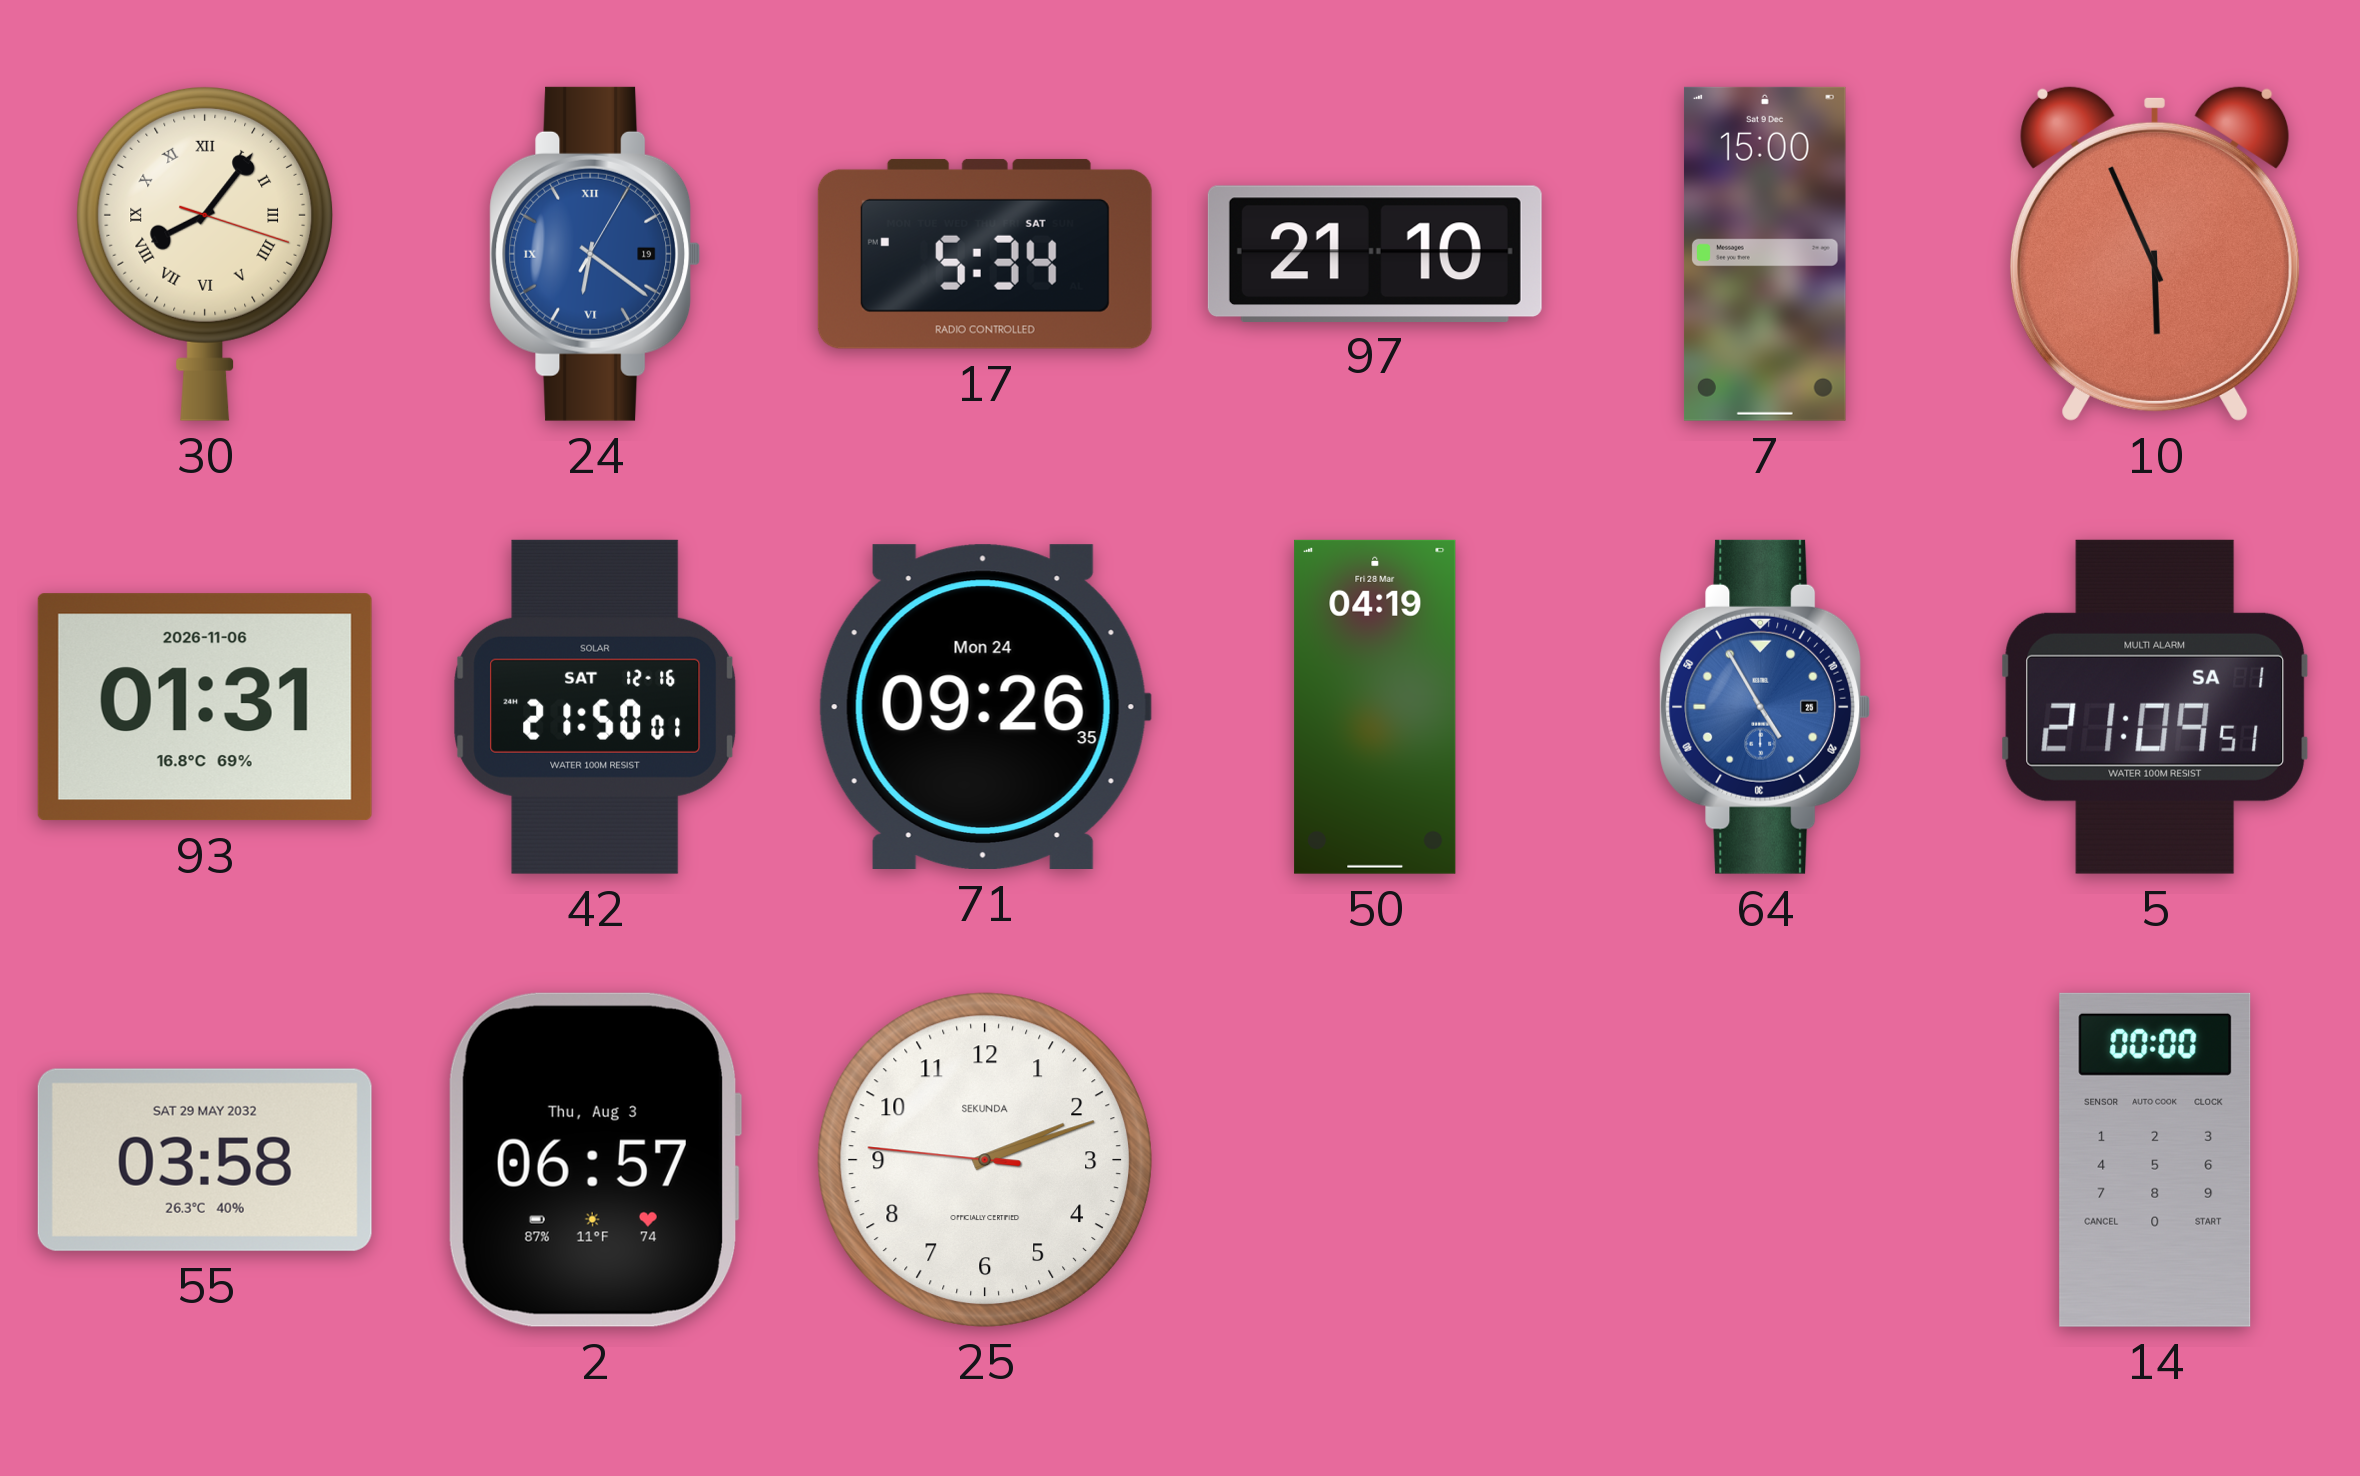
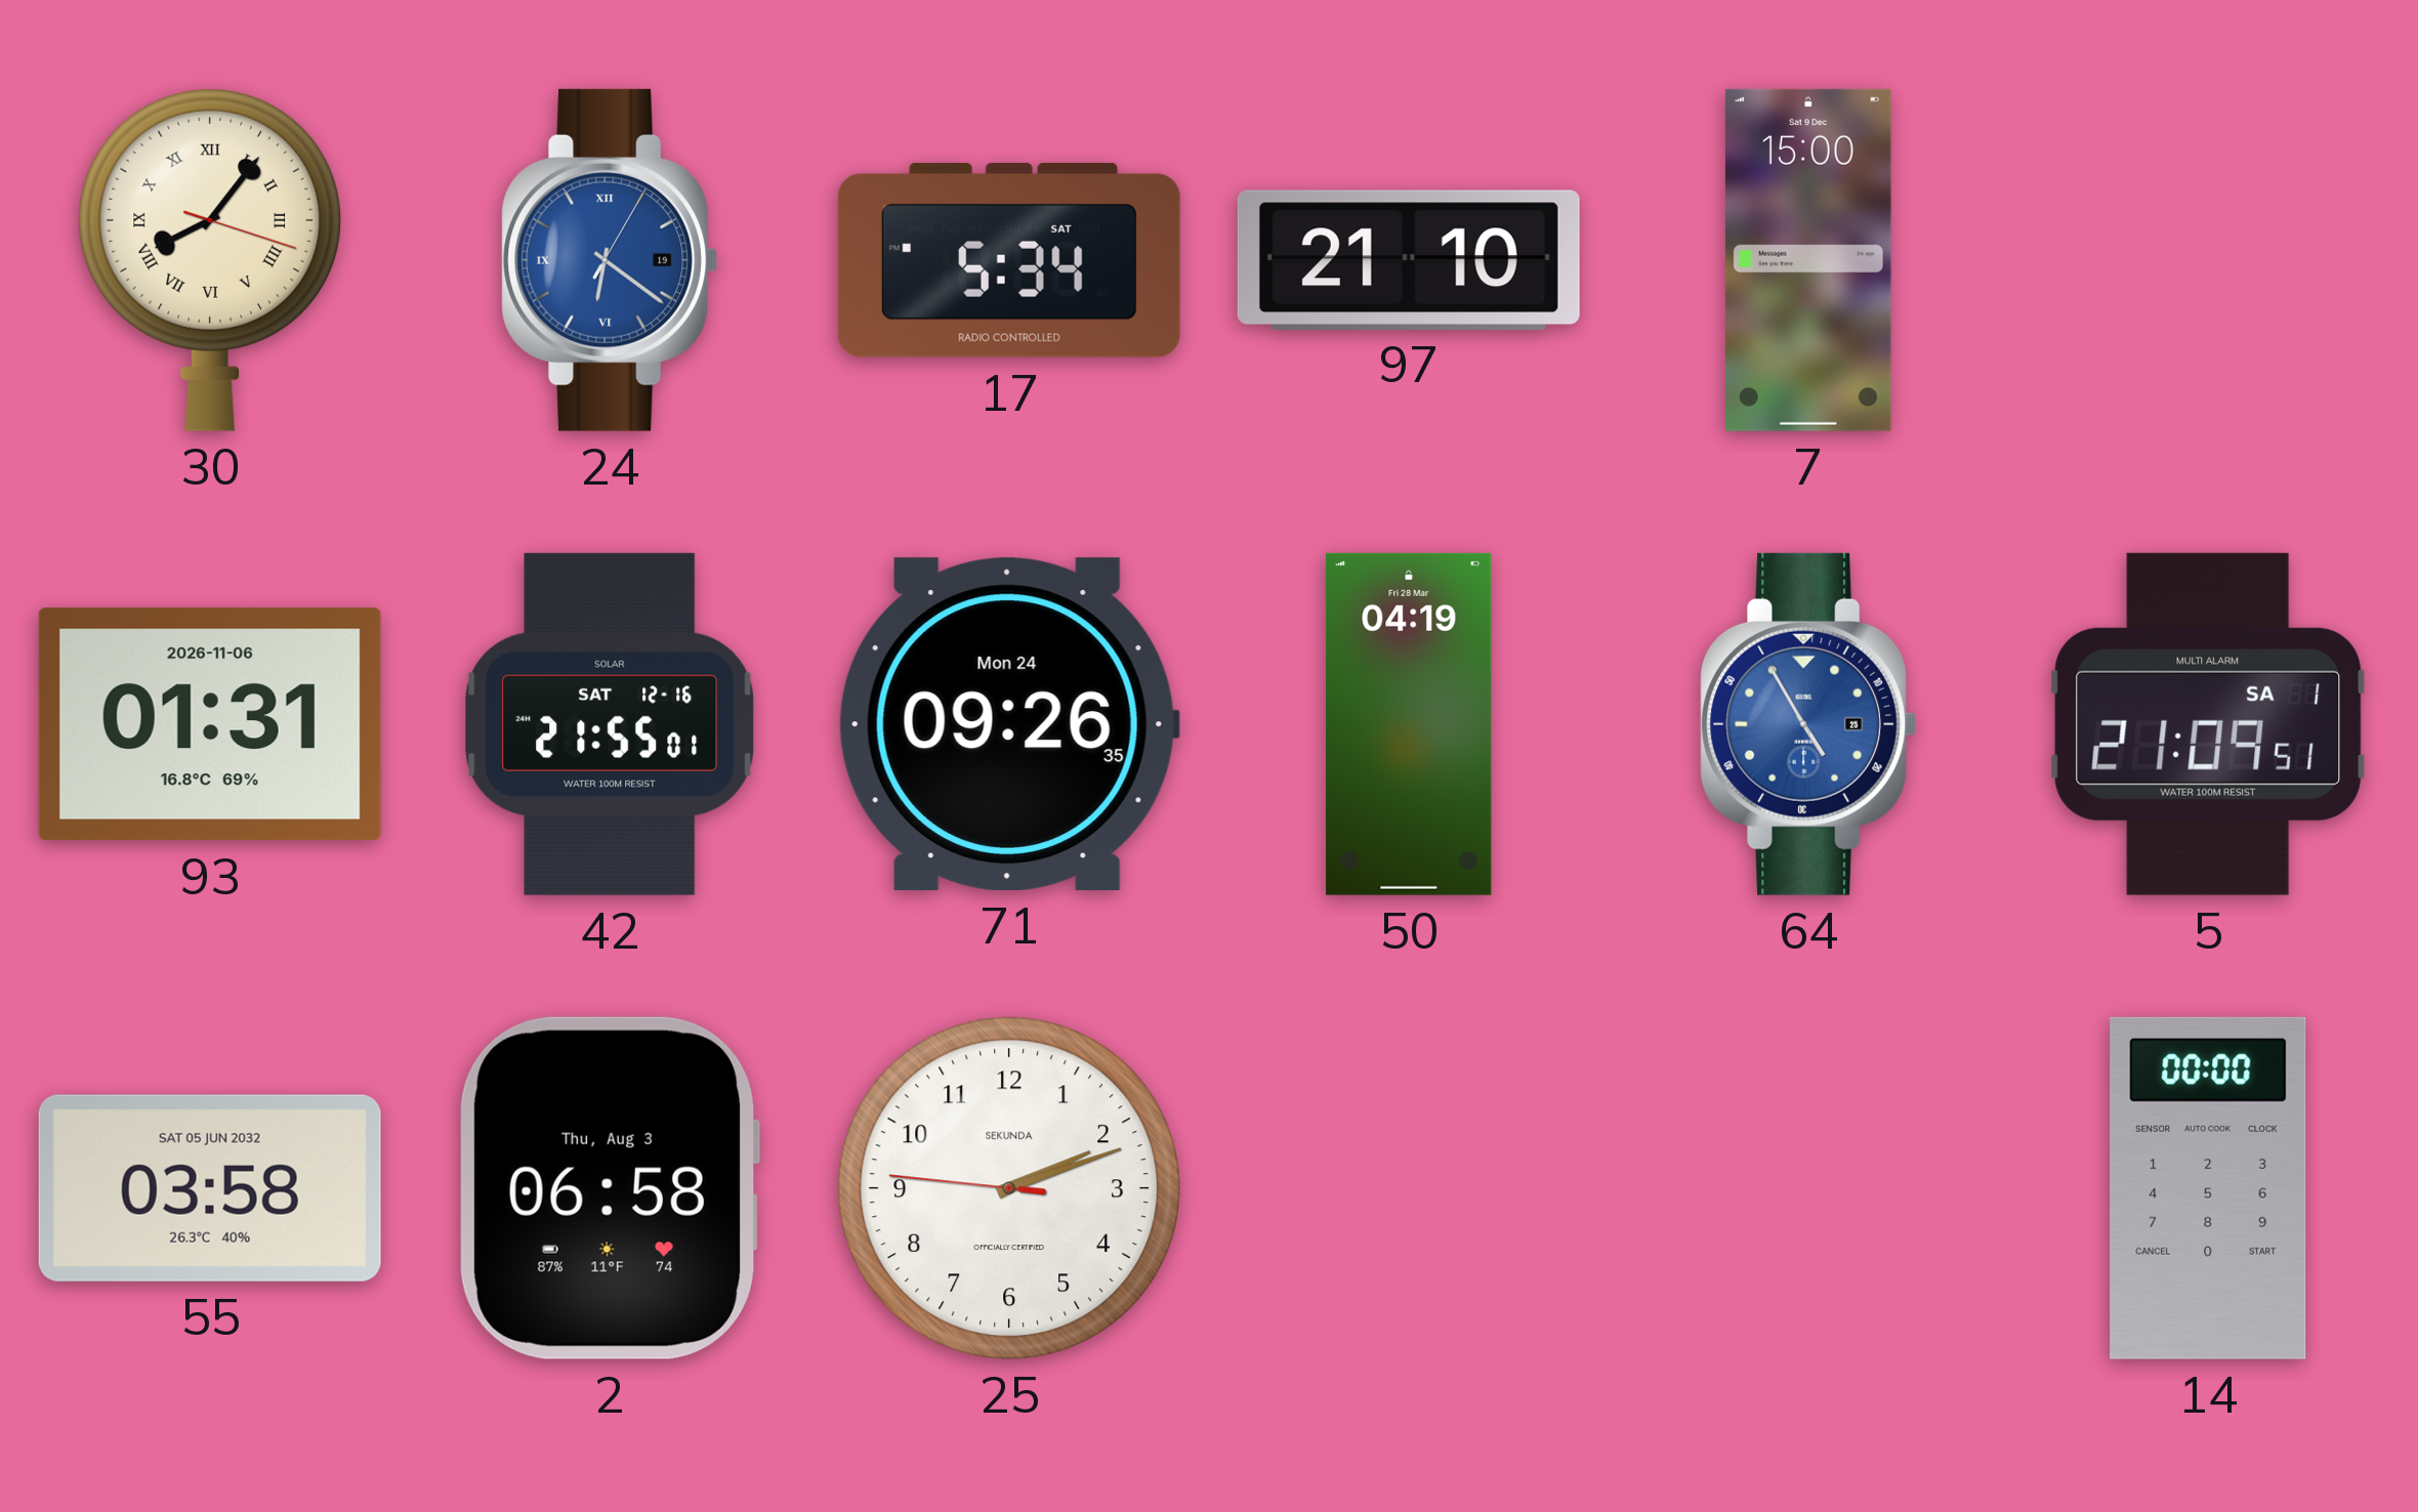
10: 5:56 -> none (2155, 253)
42: 21:50 -> 21:55 (610, 724)
55 date: SAT 29 MAY 2032 -> SAT 05 JUN 2032 (210, 1188)
2: 06:57 -> 06:58 (609, 1188)
